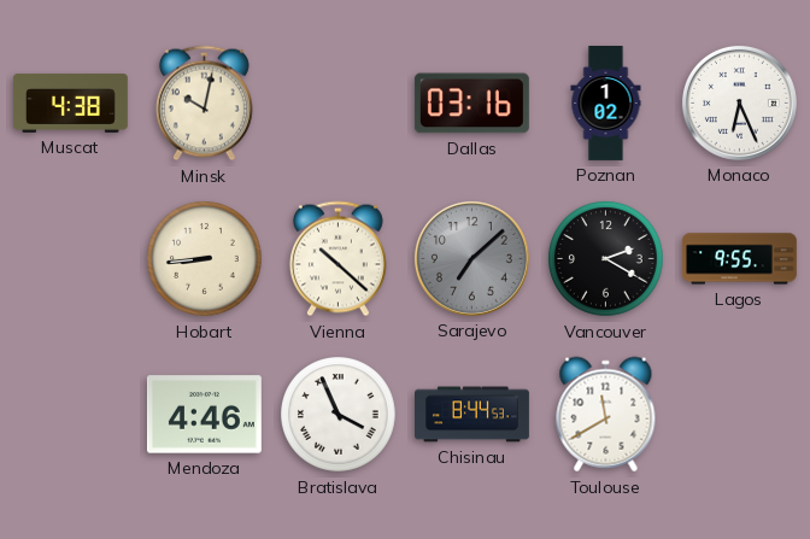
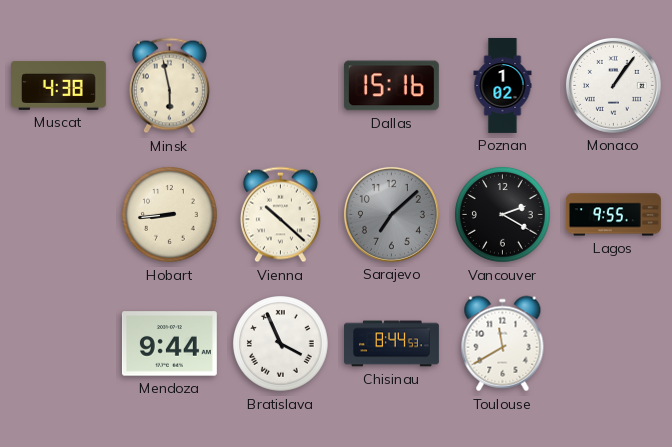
Minsk: 10:02 -> 5:58 (169, 86)
Dallas: 03:16 -> 15:16 (391, 86)
Monaco: 6:26 -> 1:06 (613, 85)
Mendoza: 4:46 -> 9:44 (169, 344)
